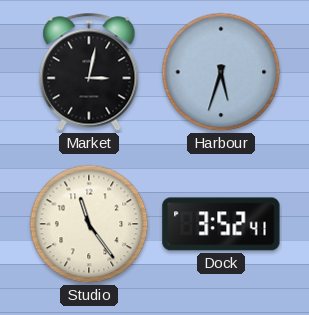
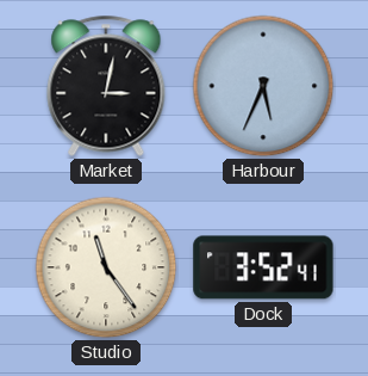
Harbour: 5:33 -> 5:34 (263, 86)
